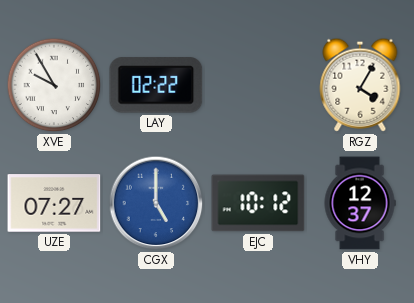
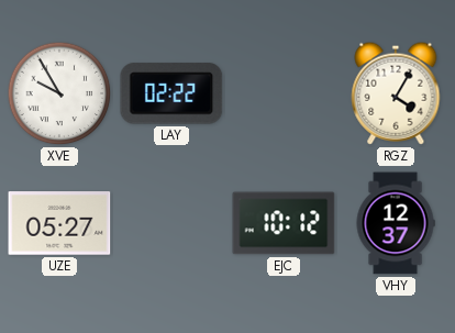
UZE: 07:27 -> 05:27 (59, 223)
CGX: 5:00 -> none (156, 203)
